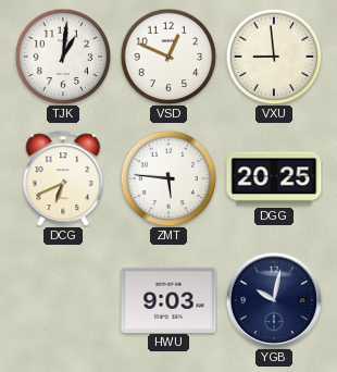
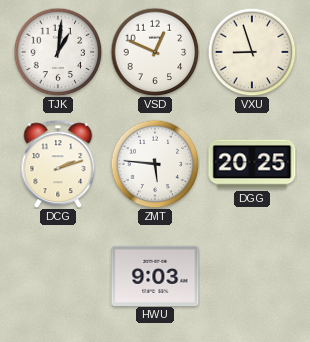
VXU: 8:59 -> 8:57 (252, 52)
DCG: 6:41 -> 2:12 (58, 164)
YGB: 10:02 -> none (274, 300)
